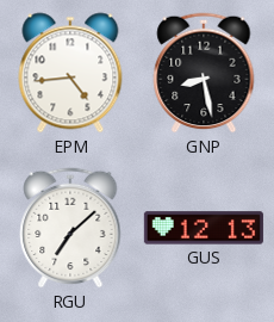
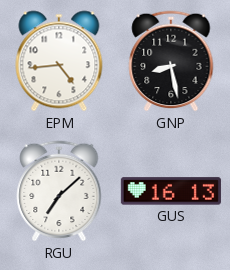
GUS: 12:13 -> 16:13 (171, 191)
